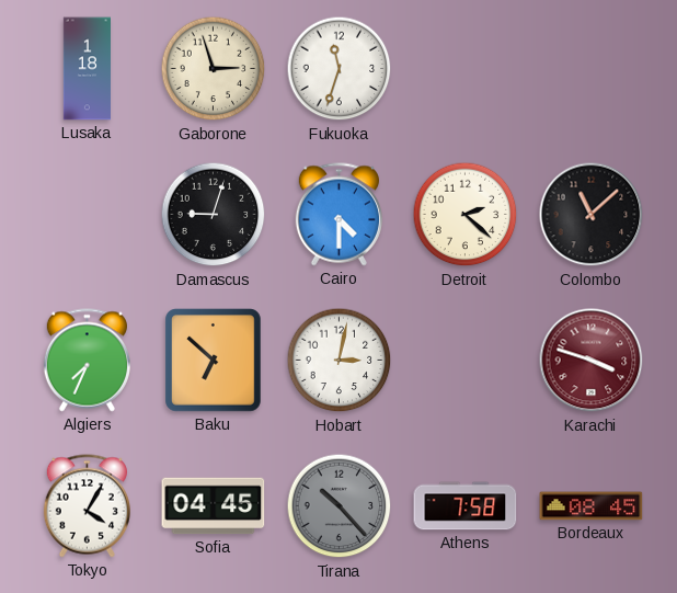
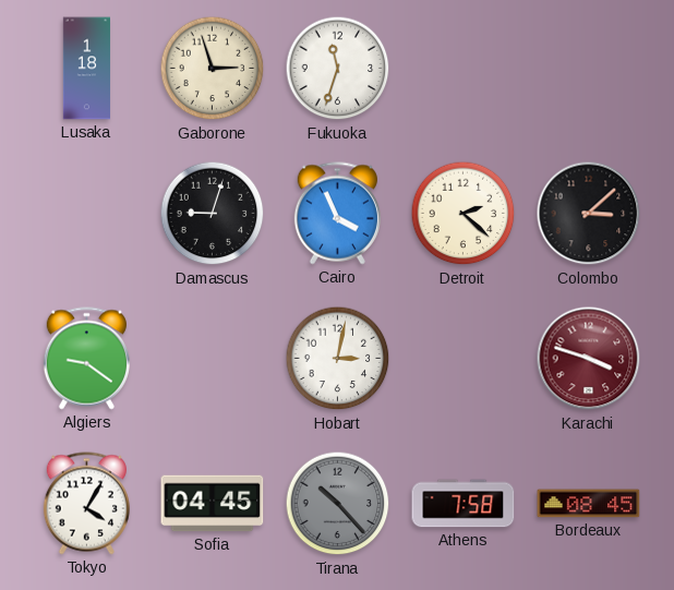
Cairo: 4:30 -> 3:56 (337, 214)
Colombo: 11:08 -> 3:08 (589, 214)
Algiers: 7:34 -> 9:21 (86, 359)
Baku: 6:52 -> none (214, 361)
